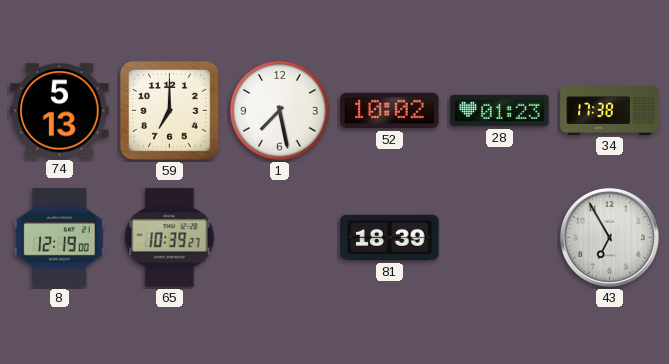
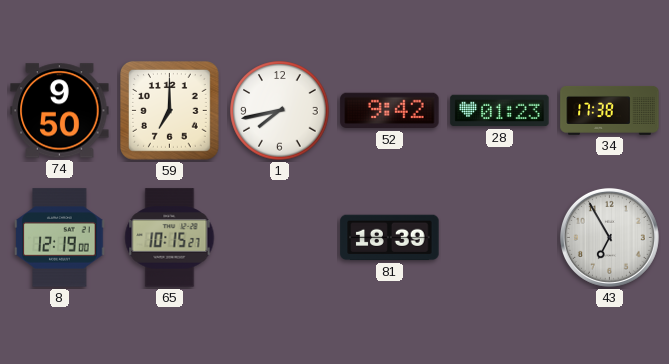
74: 5:13 -> 9:50 (60, 111)
1: 7:28 -> 7:43 (280, 111)
52: 10:02 -> 9:42 (390, 111)
65: 10:39 -> 10:15 (170, 238)
